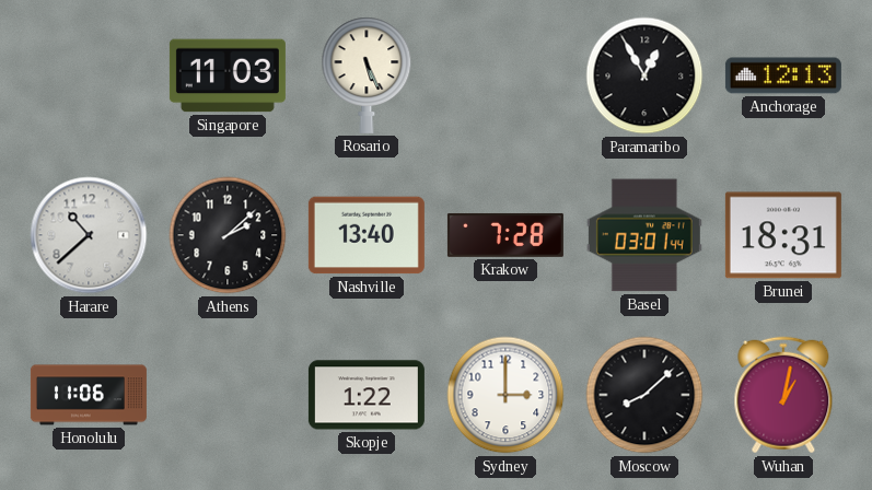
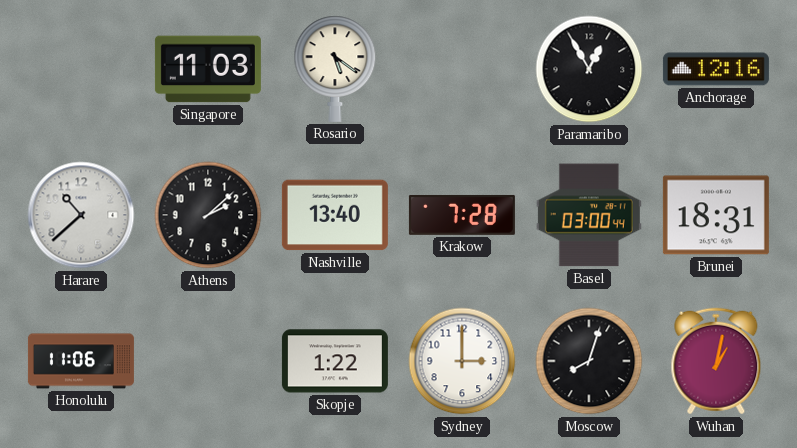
Rosario: 5:26 -> 5:21 (335, 69)
Anchorage: 12:13 -> 12:16 (716, 69)
Basel: 03:01 -> 03:00 (589, 215)
Moscow: 8:08 -> 8:03 (589, 361)
